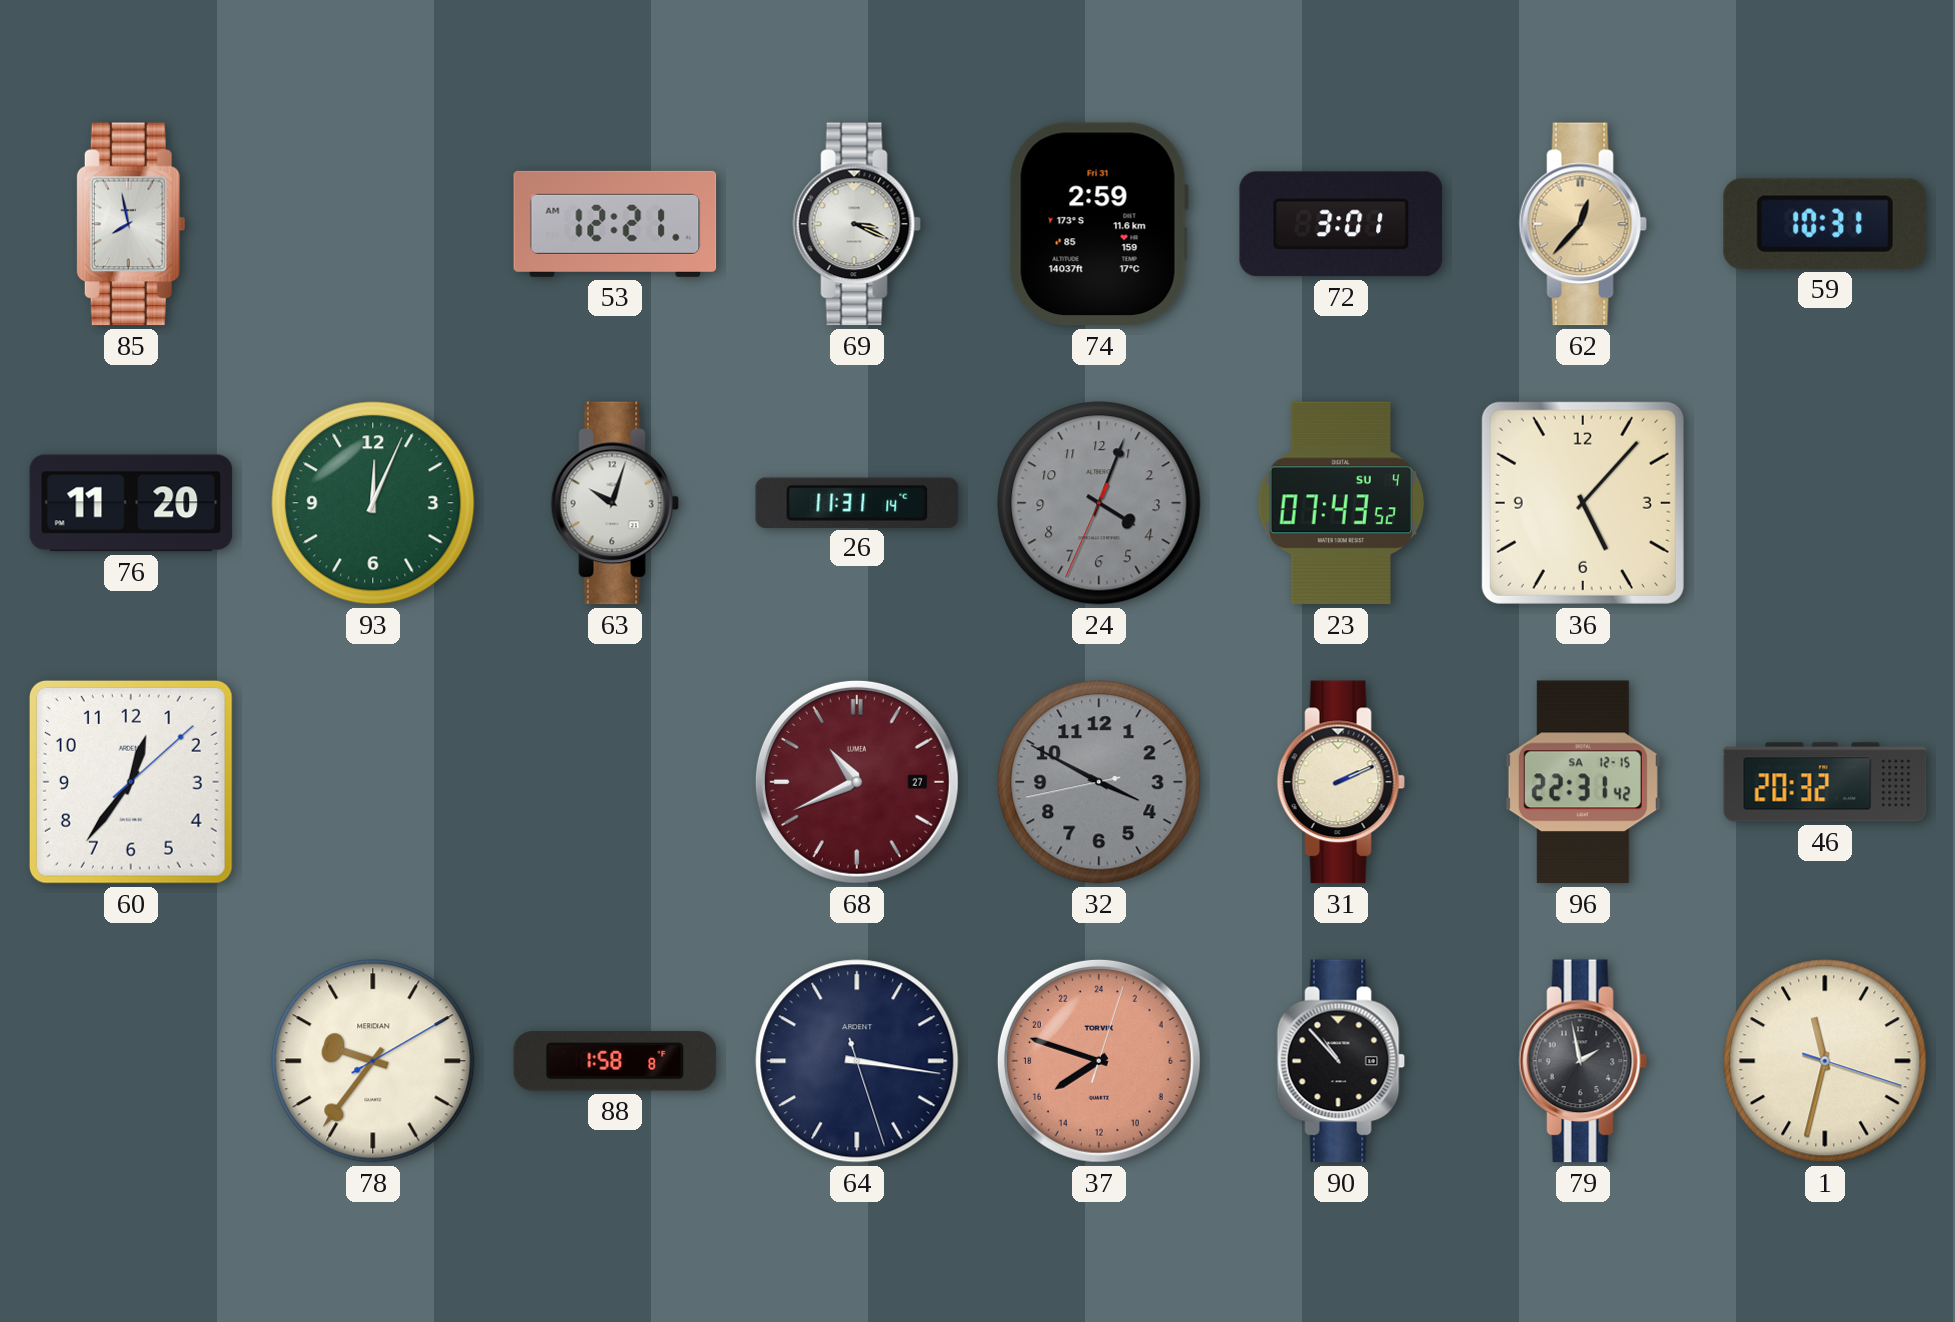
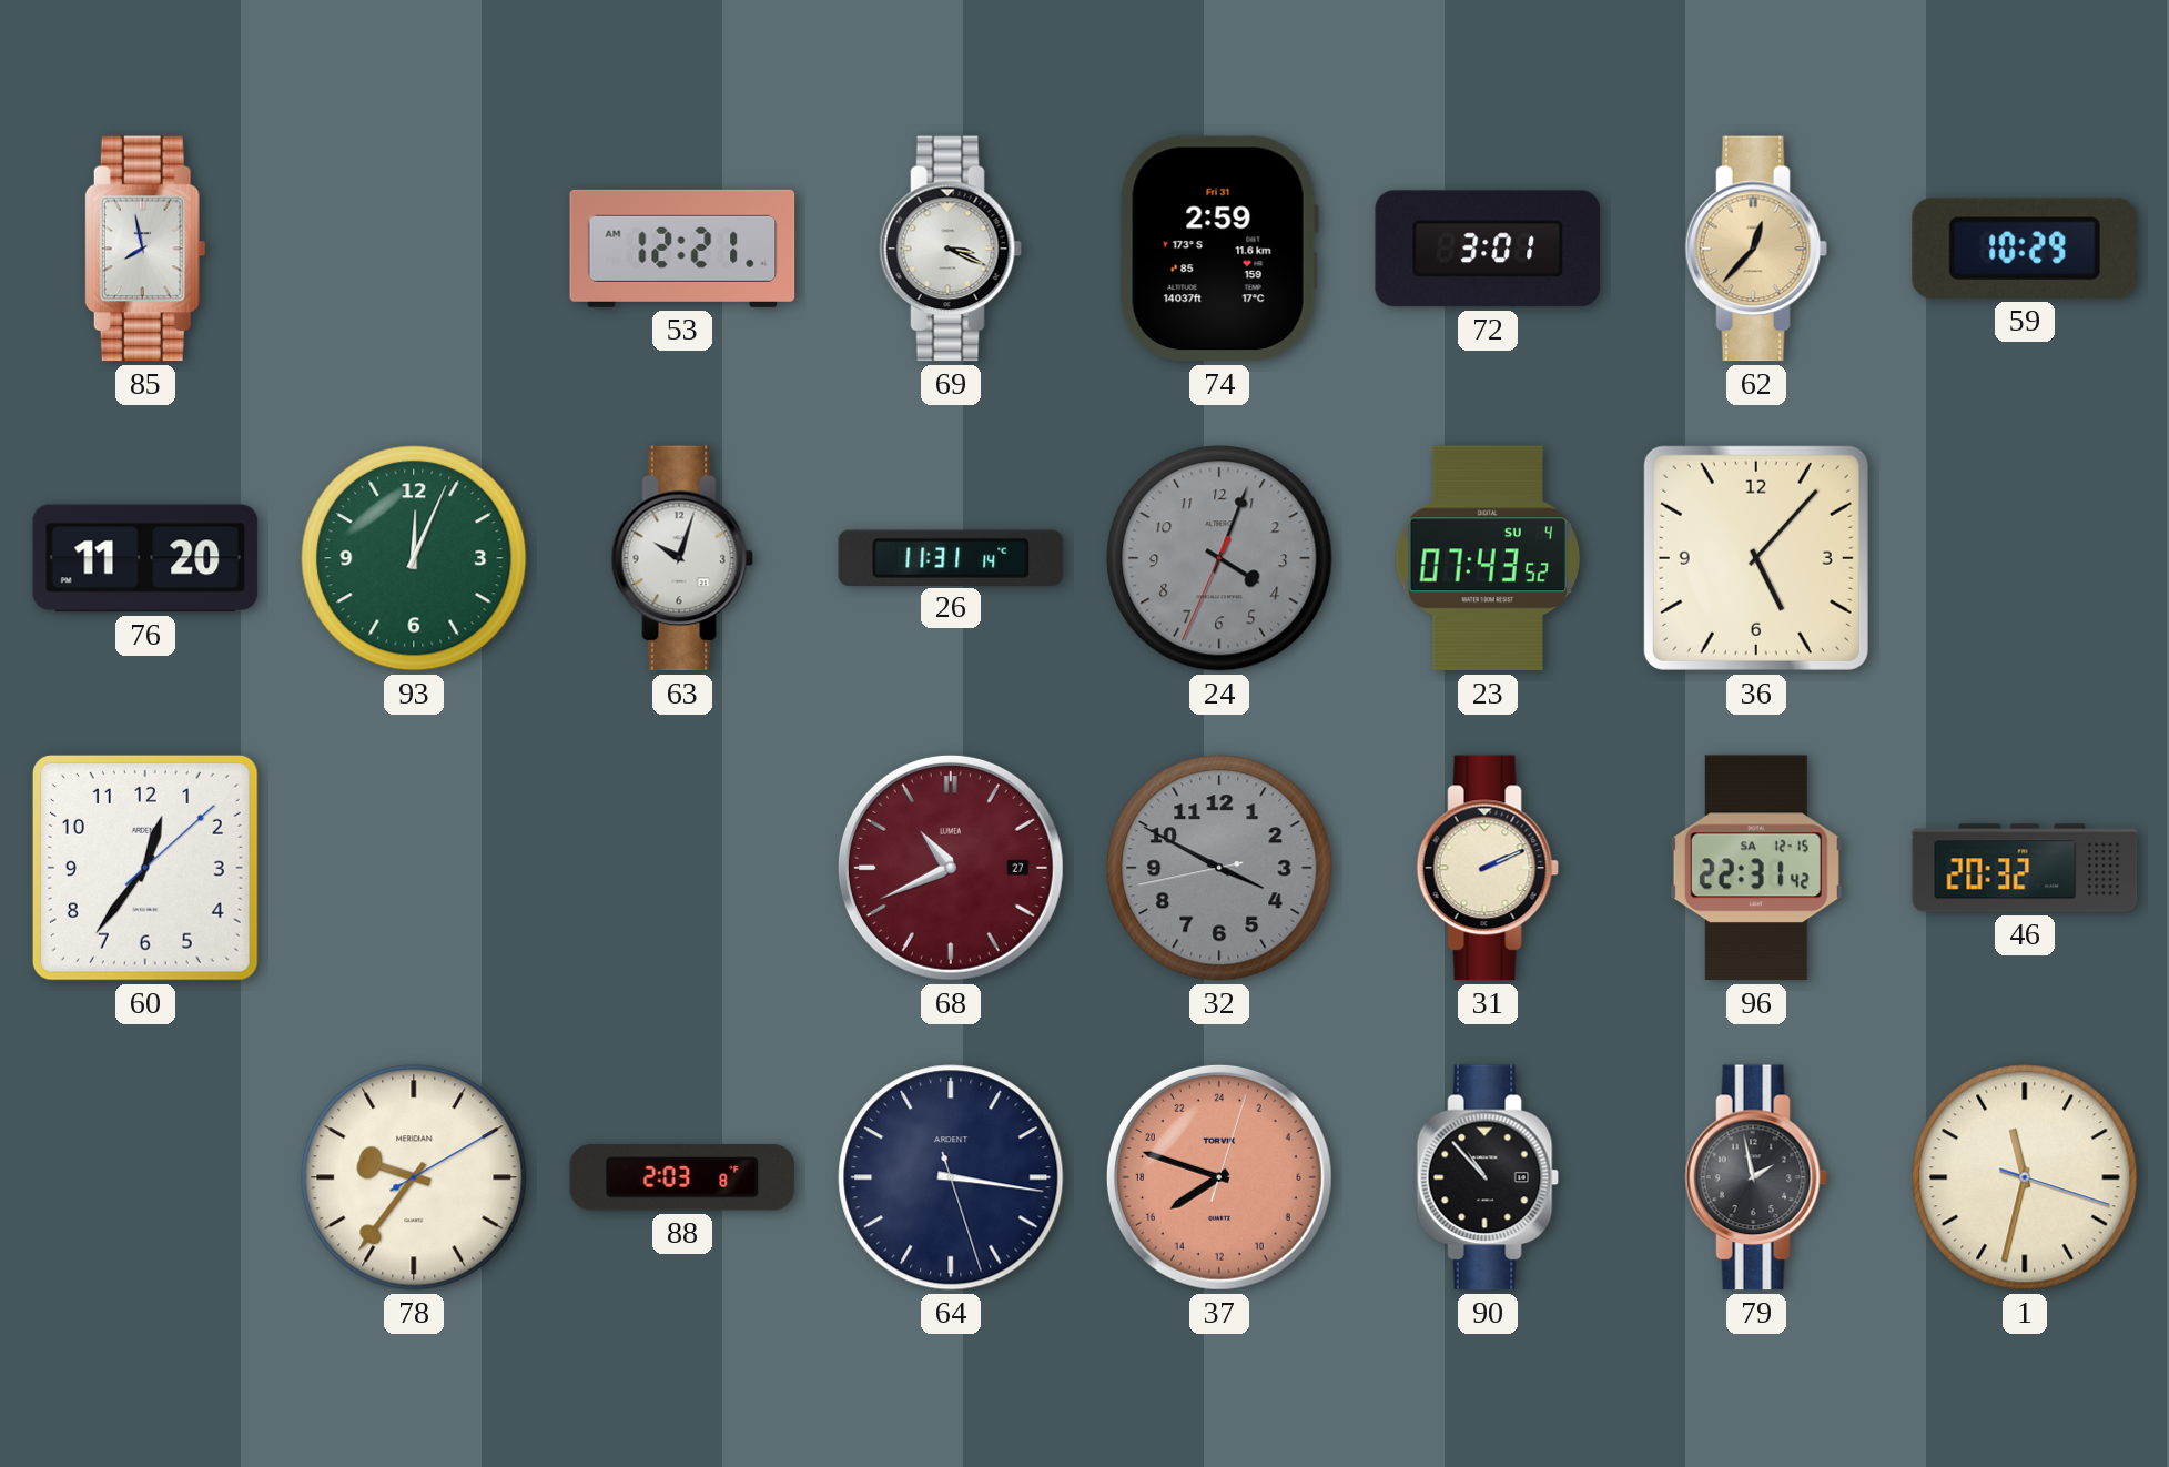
59: 10:31 -> 10:29 (2025, 249)
88: 1:58 -> 2:03 (682, 1177)
